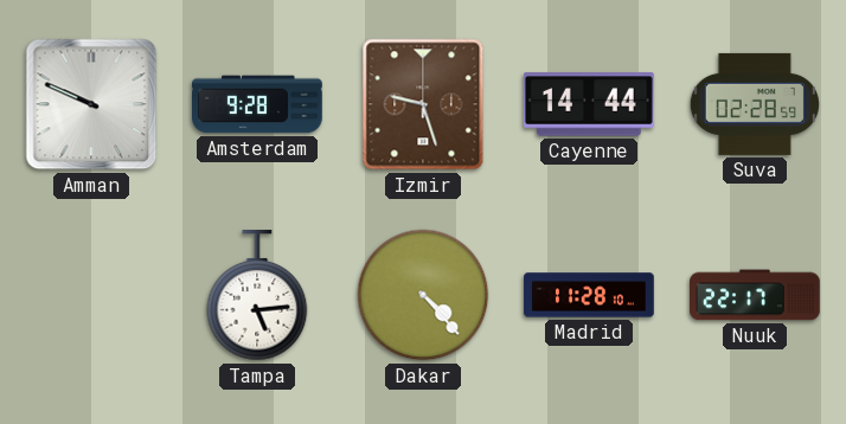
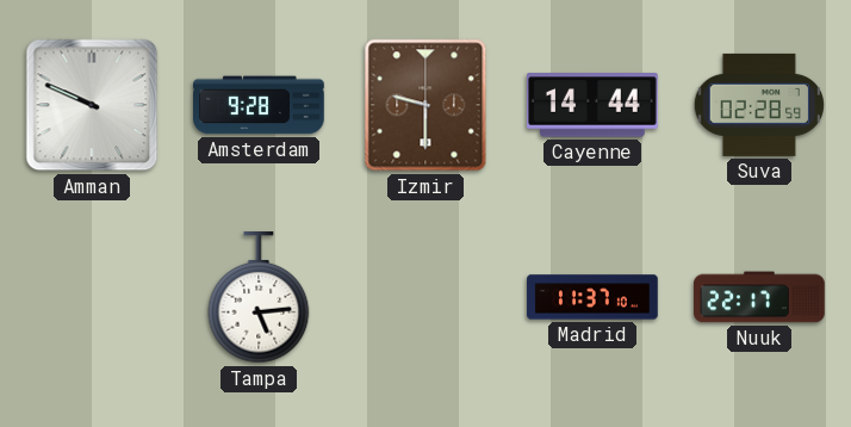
Izmir: 9:27 -> 9:30 (425, 105)
Dakar: 4:23 -> none (423, 295)
Madrid: 11:28 -> 11:37 (592, 297)
